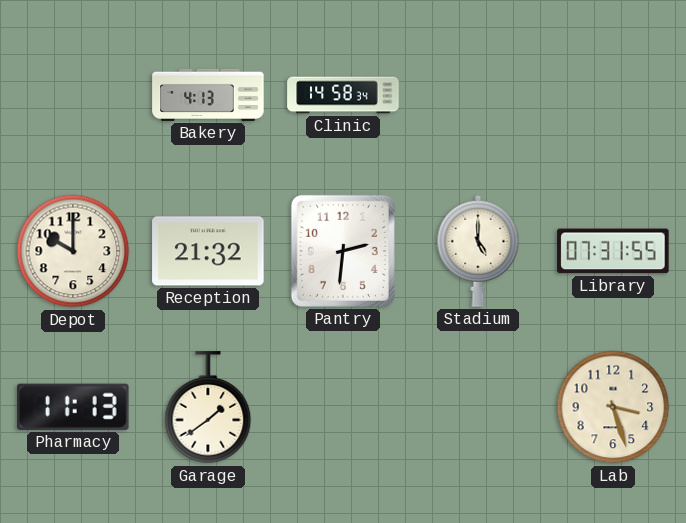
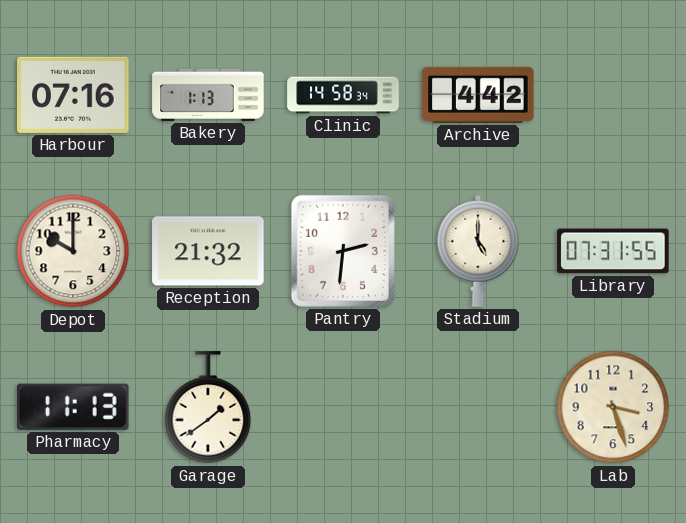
Harbour: none -> 07:16 (73, 95)
Bakery: 4:13 -> 1:13 (208, 95)
Archive: none -> 4:42 (478, 95)
